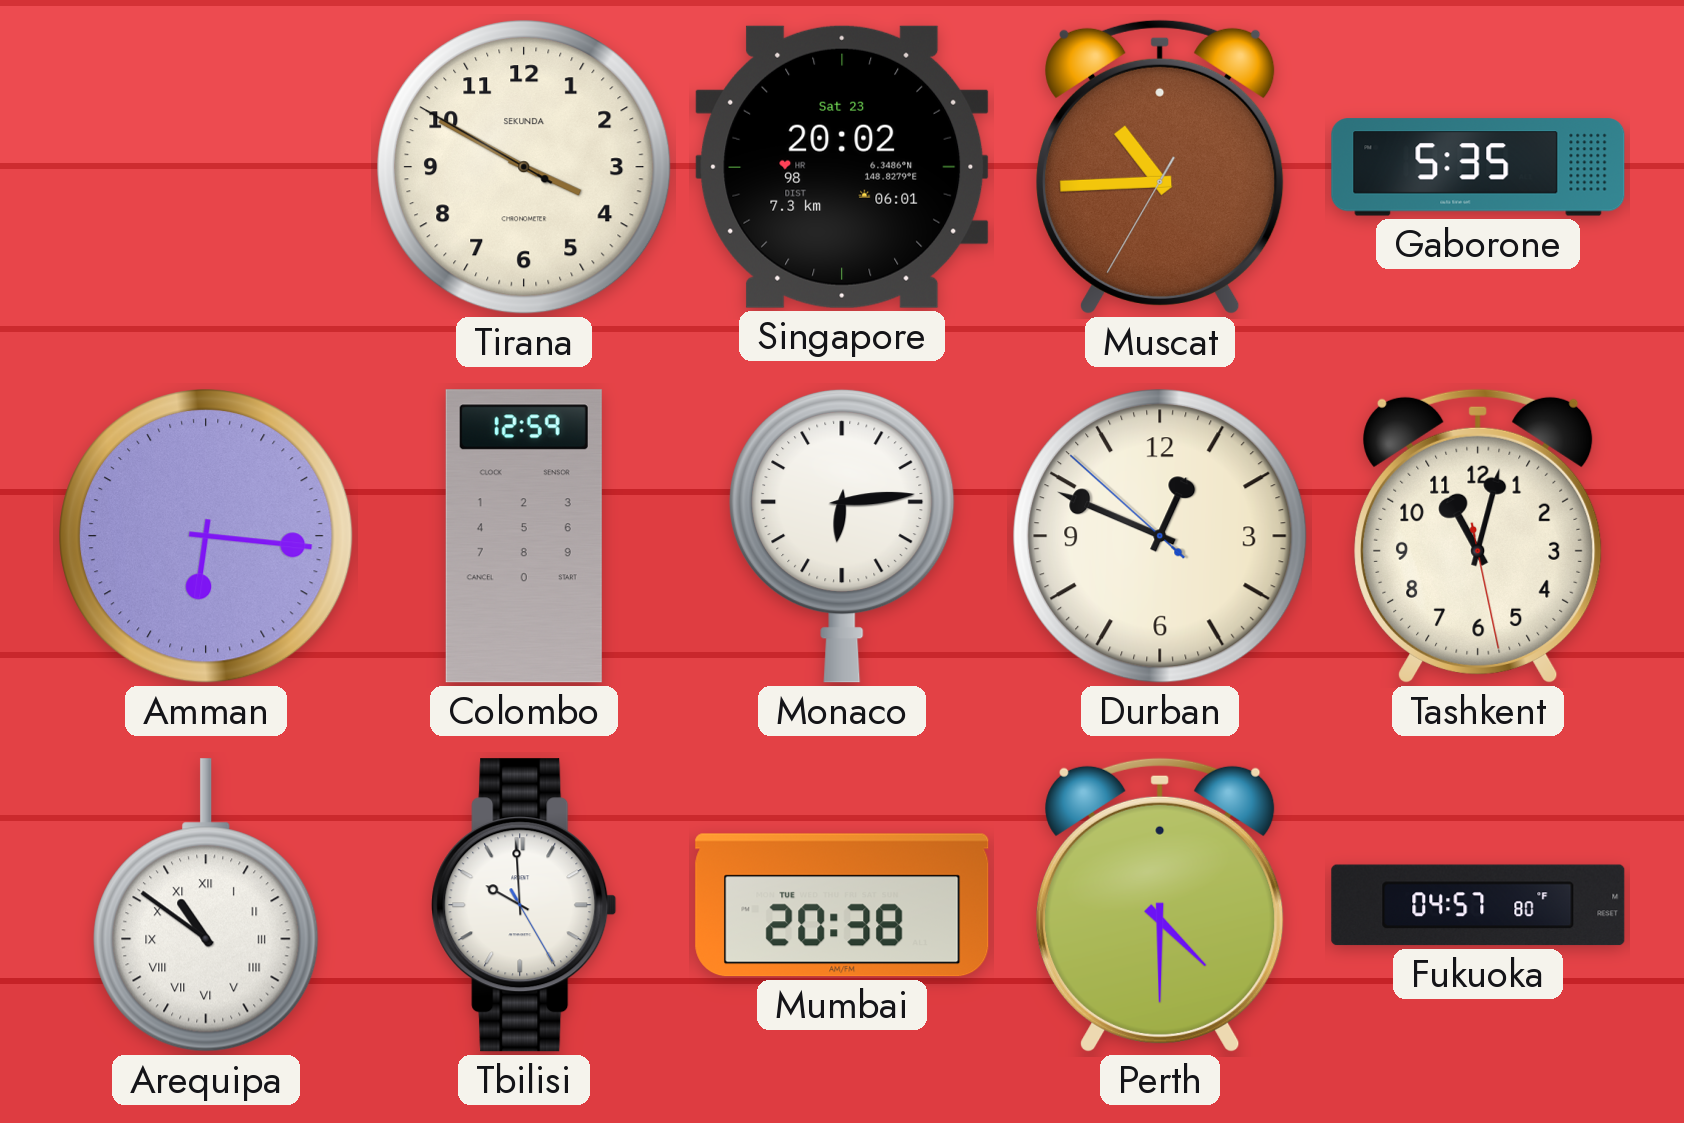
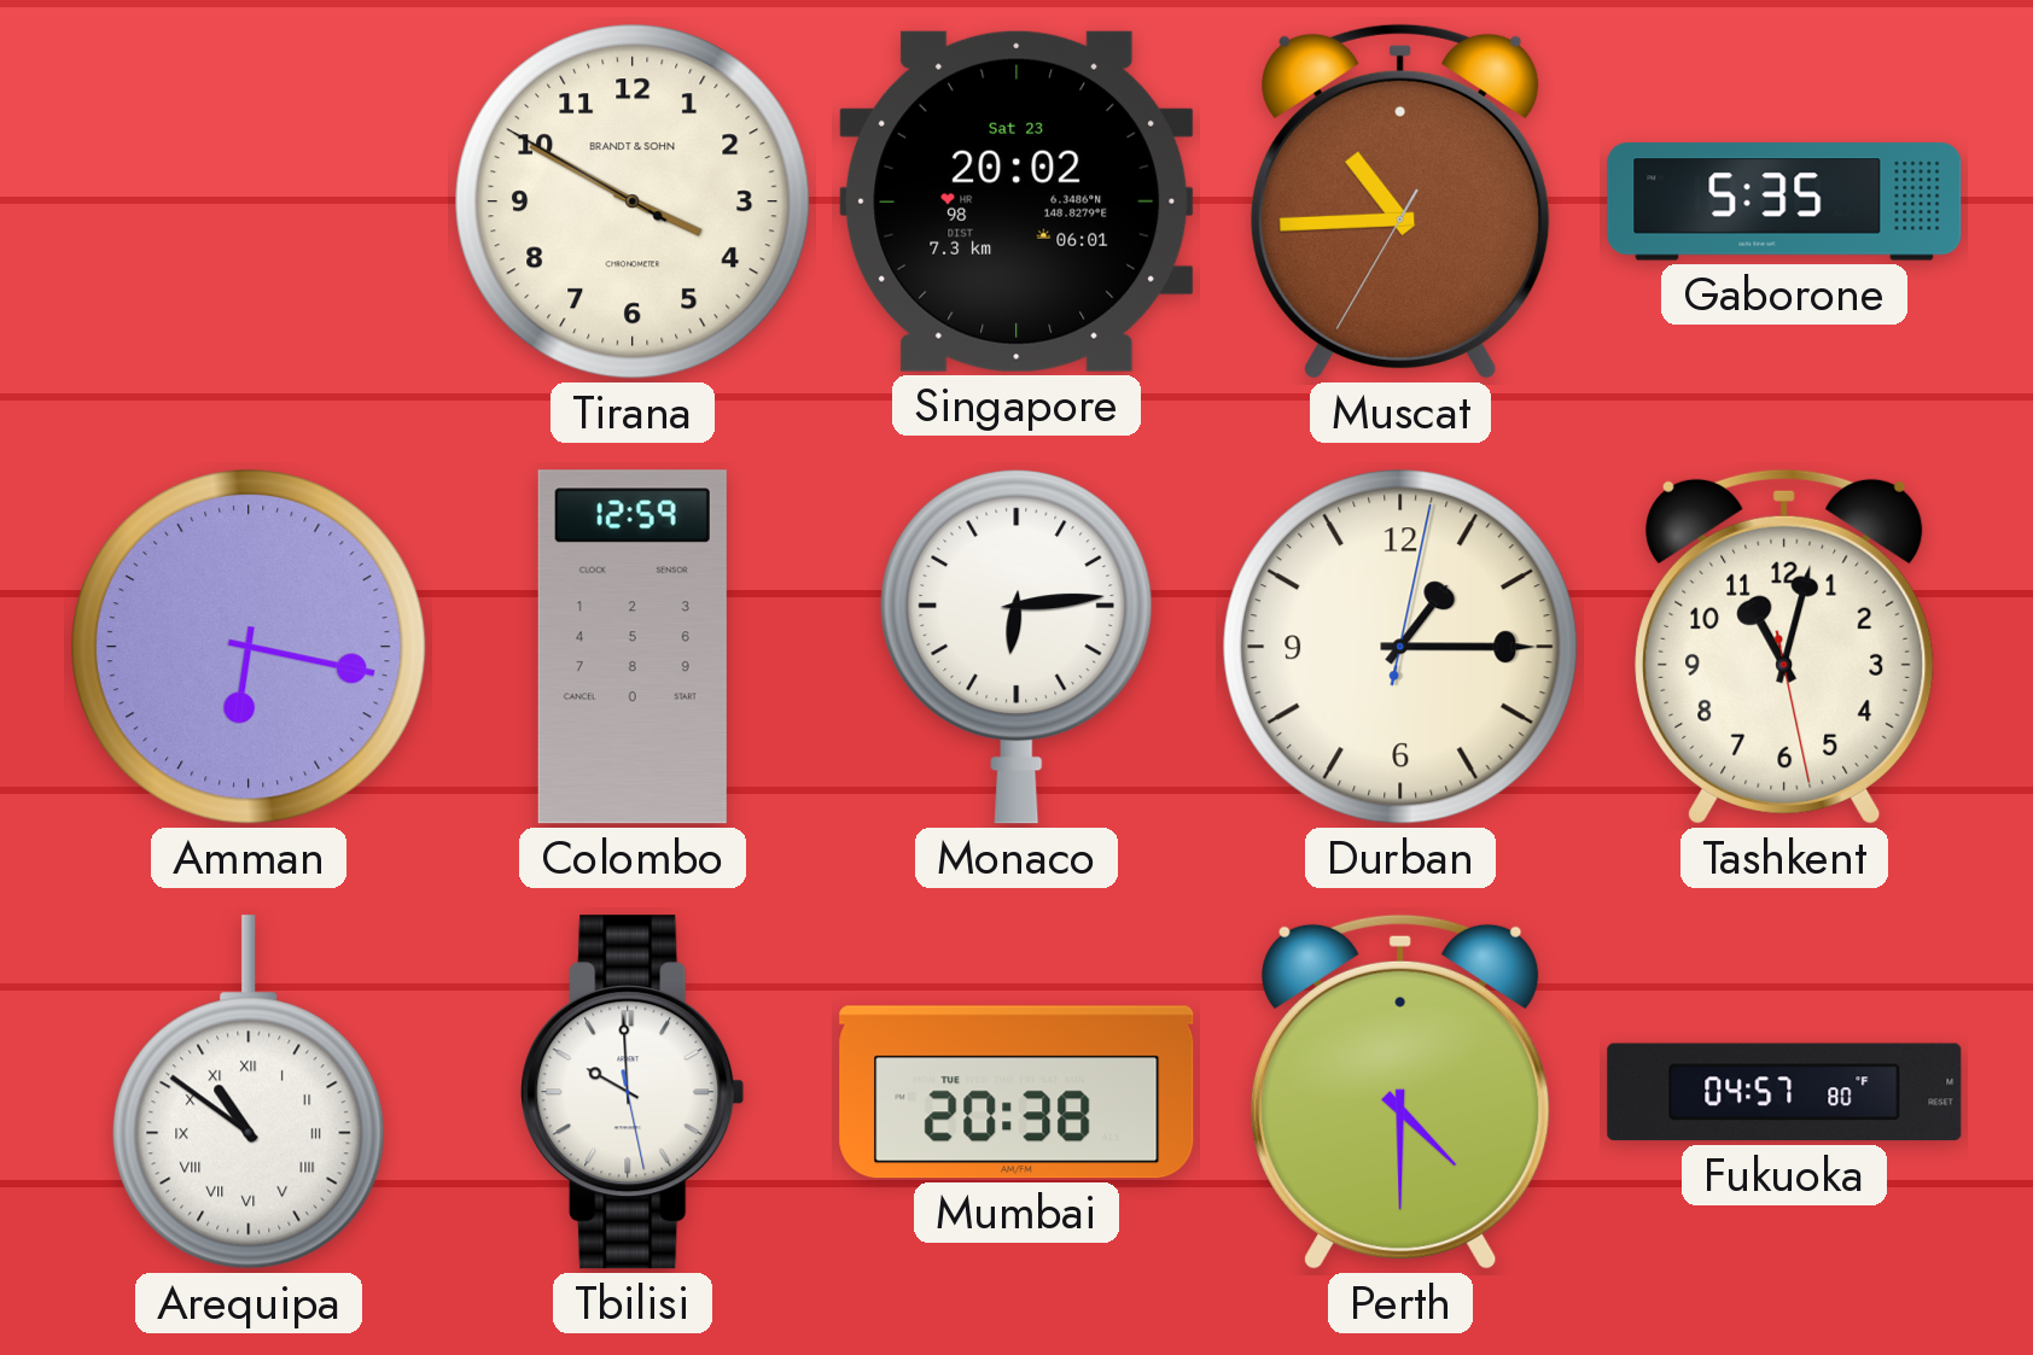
Tirana brand: SEKUNDA -> BRANDT & SOHN (633, 202)
Amman: 6:16 -> 6:17 (249, 647)
Durban: 12:48 -> 1:15 (1400, 647)
Tbilisi: 9:59:25 -> 9:59:28 (633, 1092)
